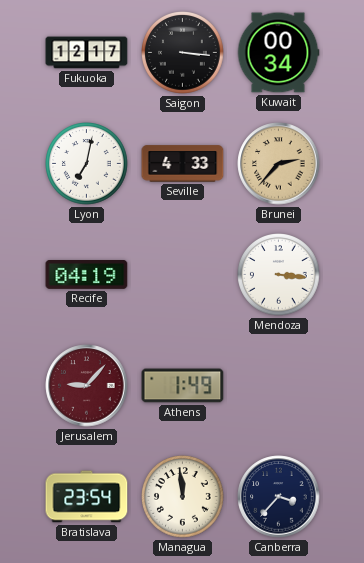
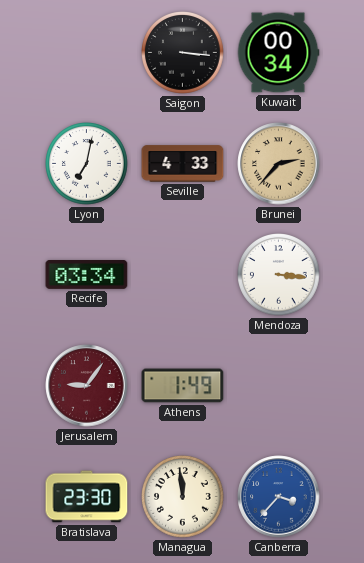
Fukuoka: 12:17 -> none (87, 53)
Recife: 04:19 -> 03:34 (87, 275)
Jerusalem: 9:07 -> 9:06 (87, 386)
Bratislava: 23:54 -> 23:30 (87, 497)
Canberra dial: navy -> blue (279, 497)
